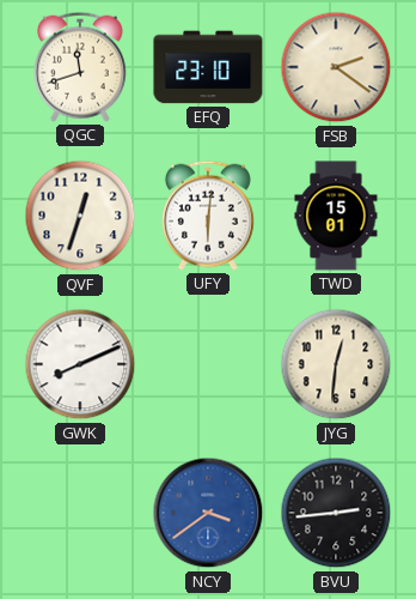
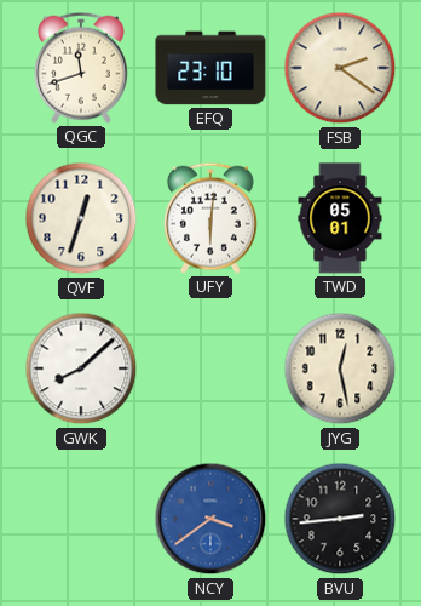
TWD: 15:01 -> 05:01 (340, 218)
GWK: 8:11 -> 8:08 (81, 368)
JYG: 12:31 -> 12:28 (340, 368)
